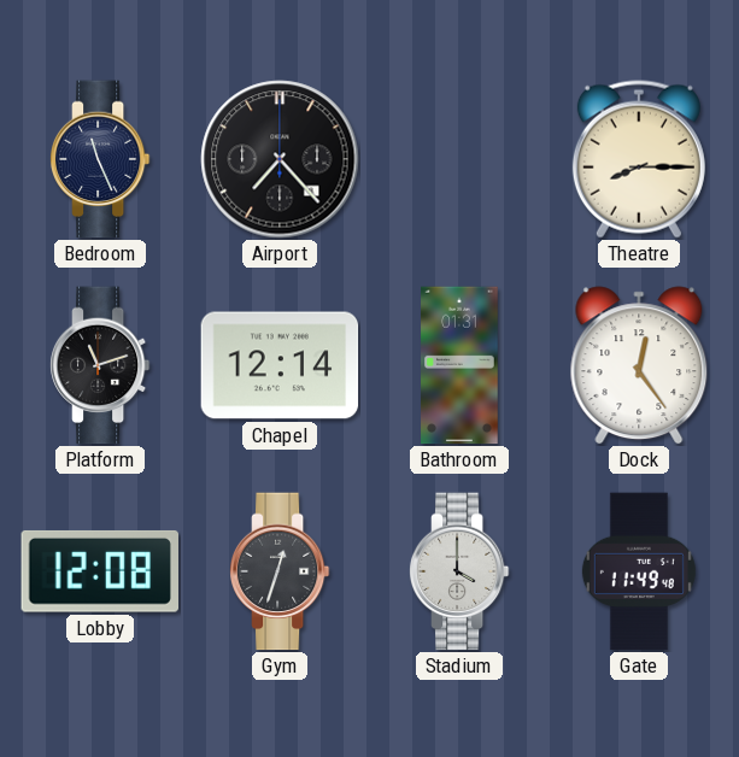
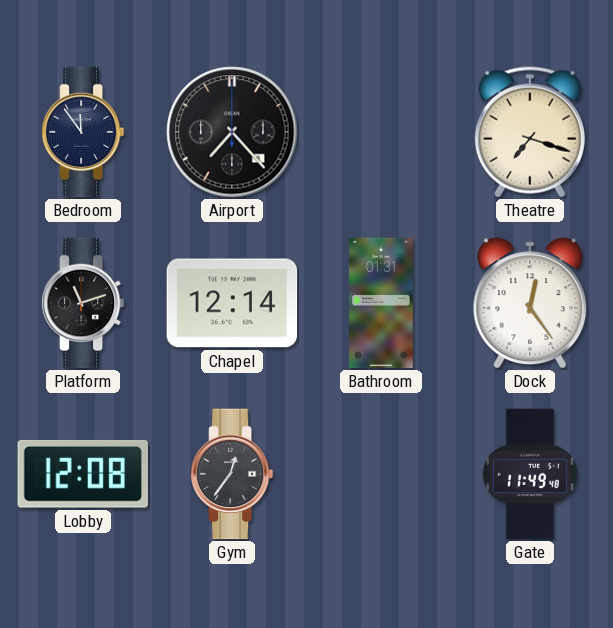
Bedroom: 11:26 -> 11:54 (83, 132)
Theatre: 8:15 -> 7:18 (530, 132)
Gym: 12:33 -> 12:36 (232, 474)
Stadium: 4:00 -> none (459, 571)
